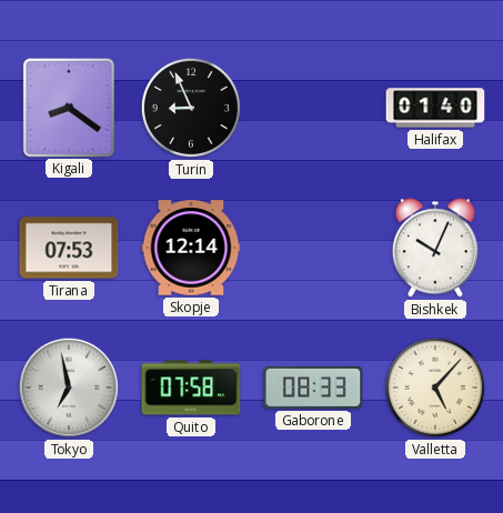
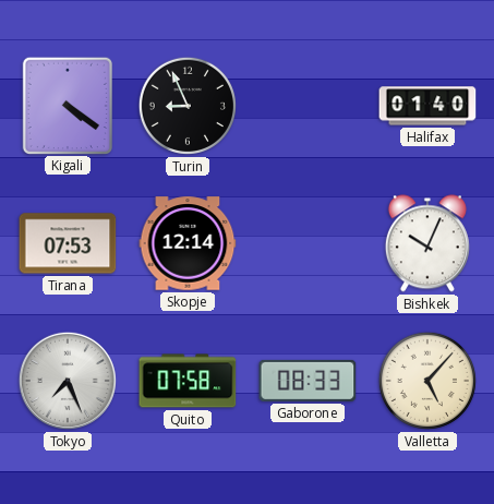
Kigali: 8:21 -> 4:21 (67, 105)
Tokyo: 6:58 -> 7:26 (68, 381)
